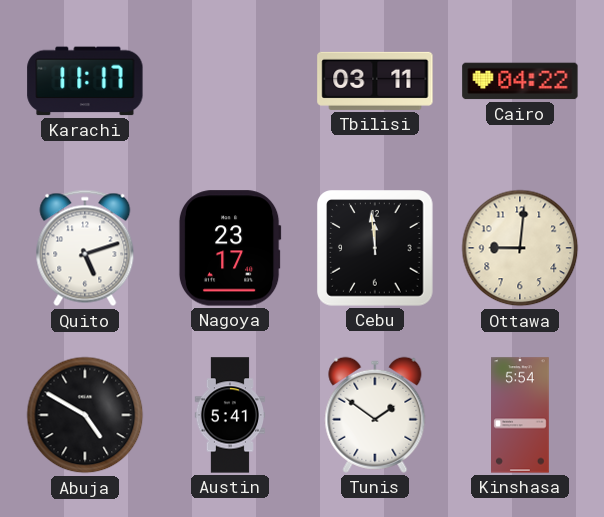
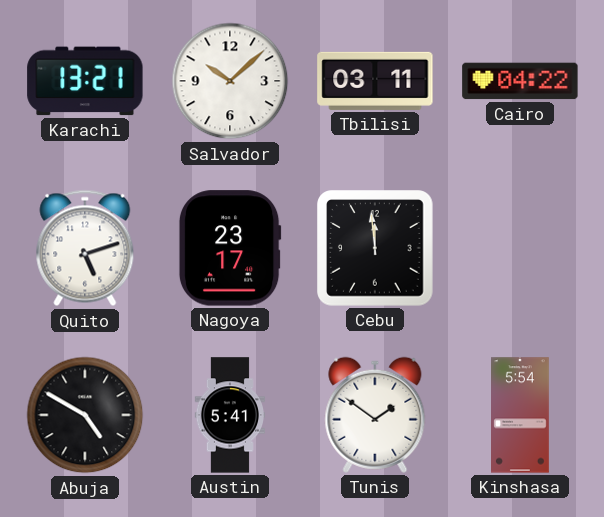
Karachi: 11:17 -> 13:21 (85, 81)
Salvador: none -> 10:08 (230, 81)
Ottawa: 9:01 -> none (520, 248)
